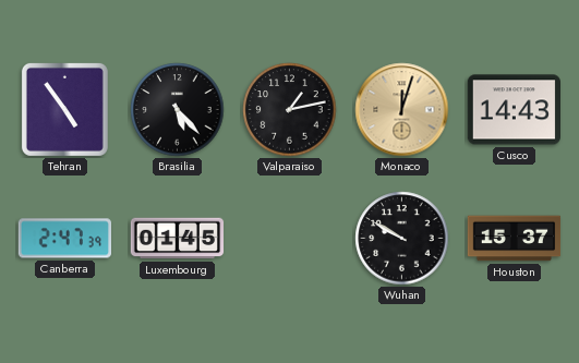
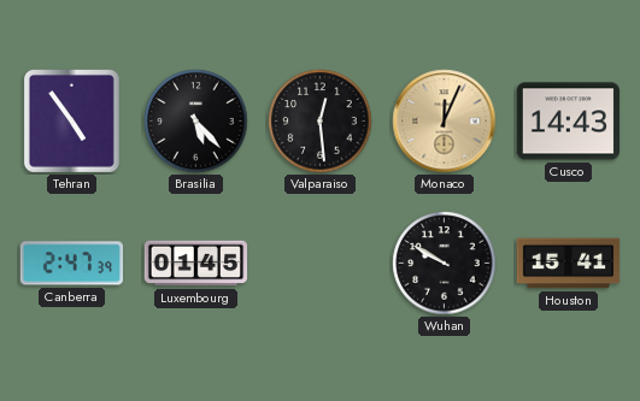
Valparaiso: 1:13 -> 12:29 (321, 122)
Monaco: 12:03 -> 12:04 (445, 122)
Houston: 15:37 -> 15:41 (569, 264)
